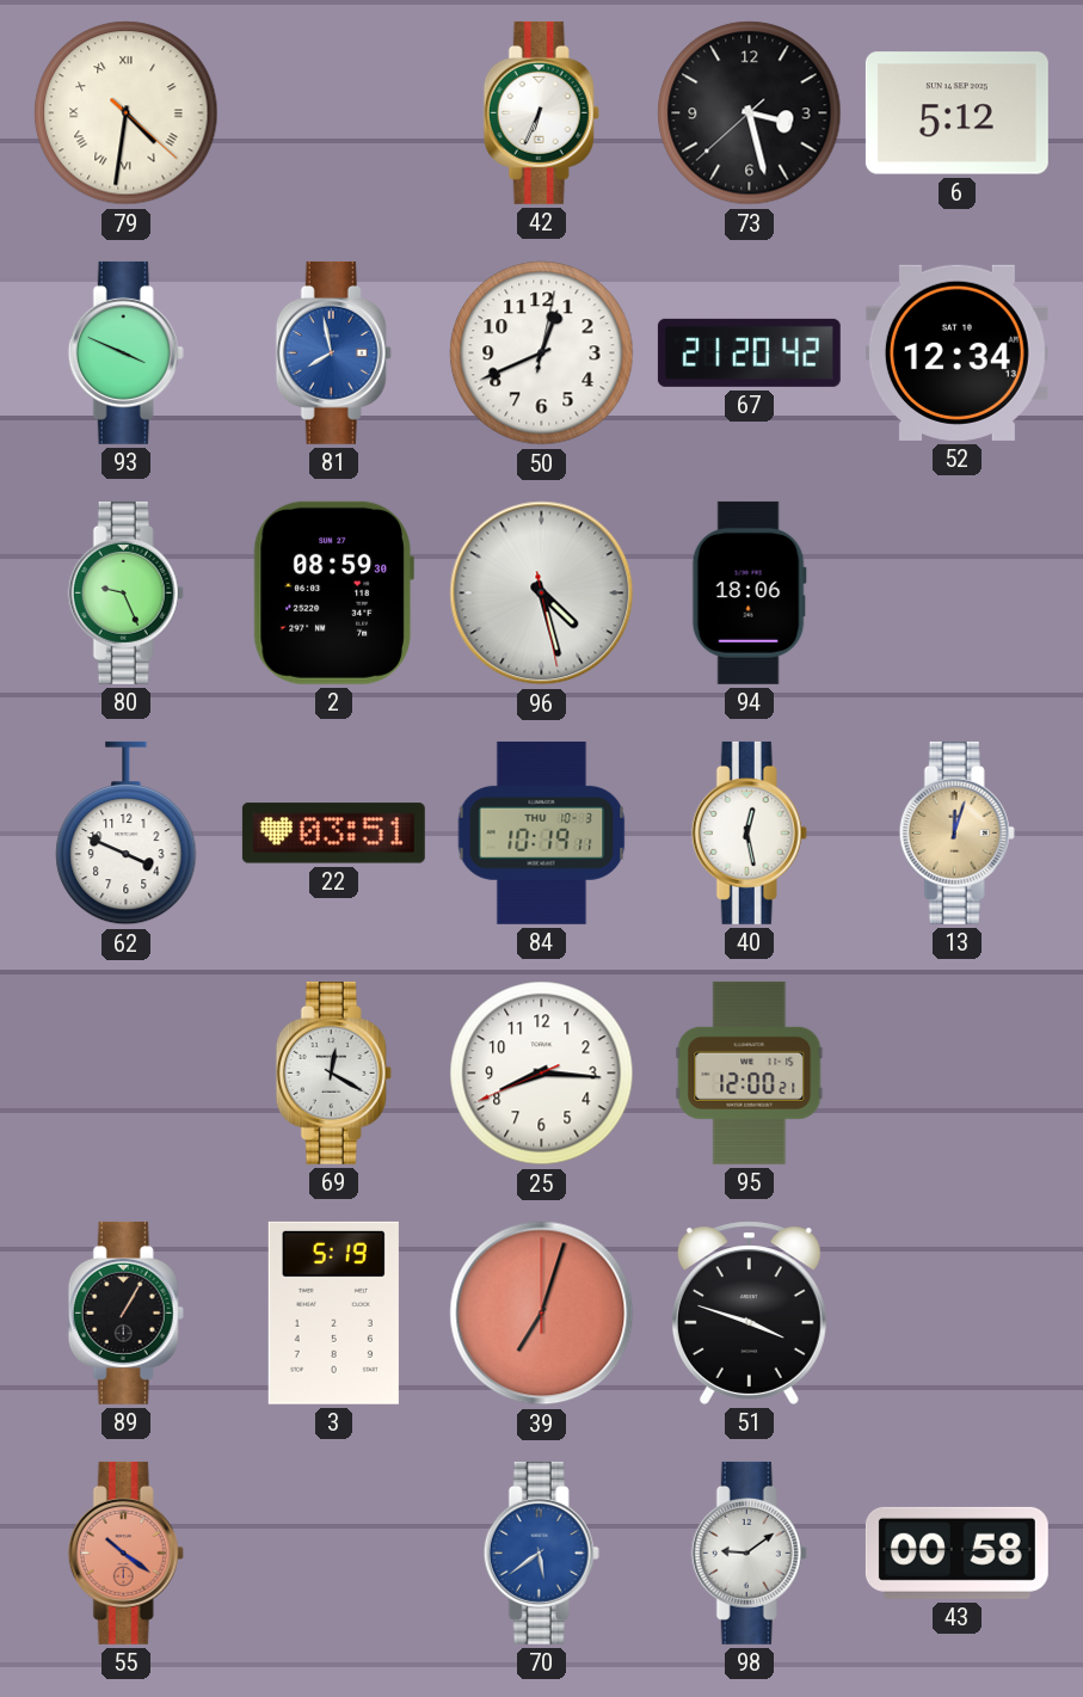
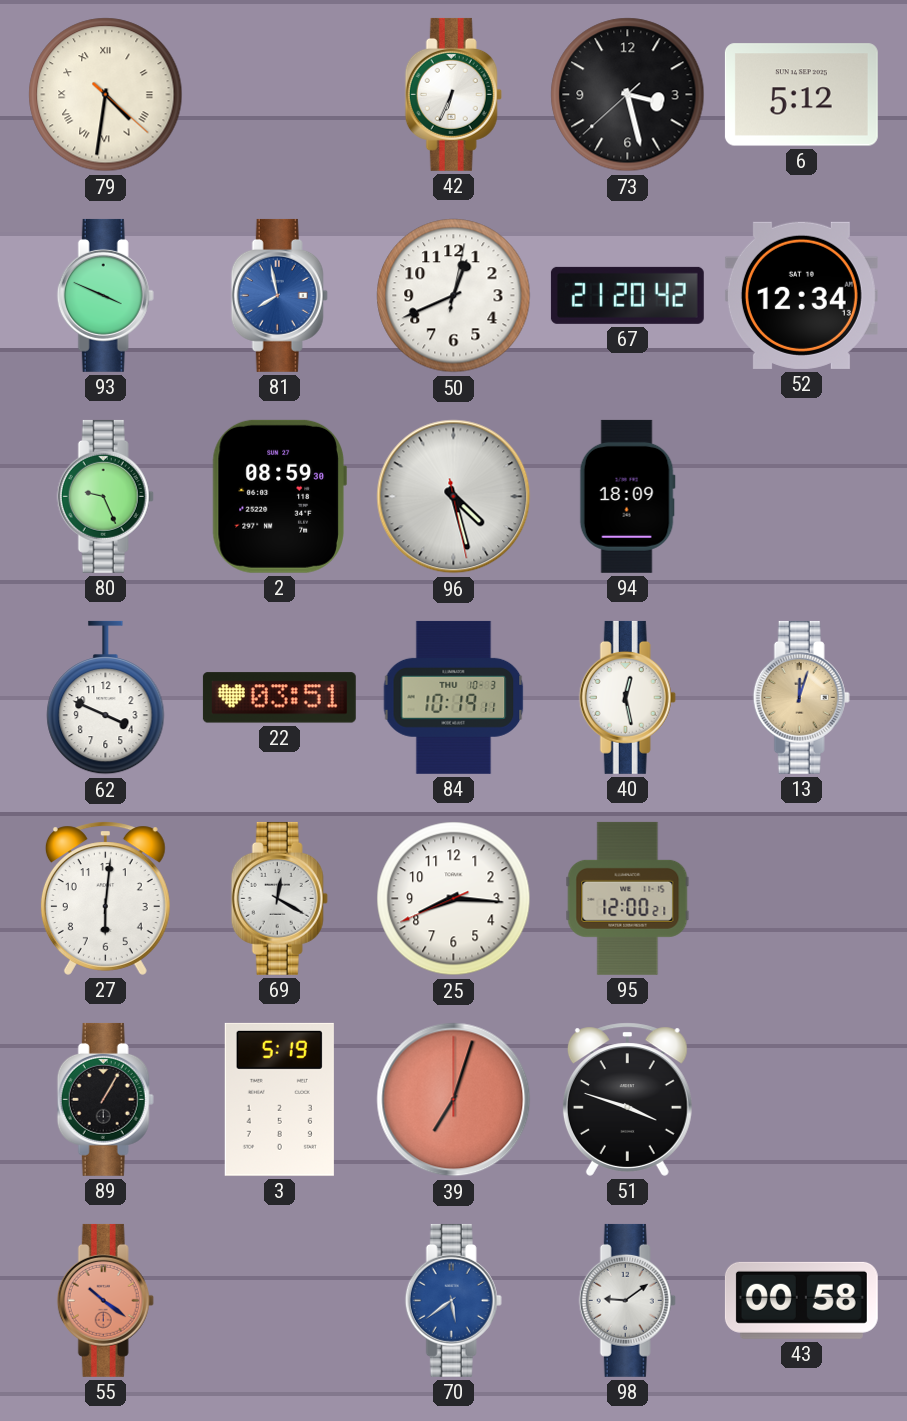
94: 18:06 -> 18:09 (627, 496)
27: none -> 6:01 (105, 898)
